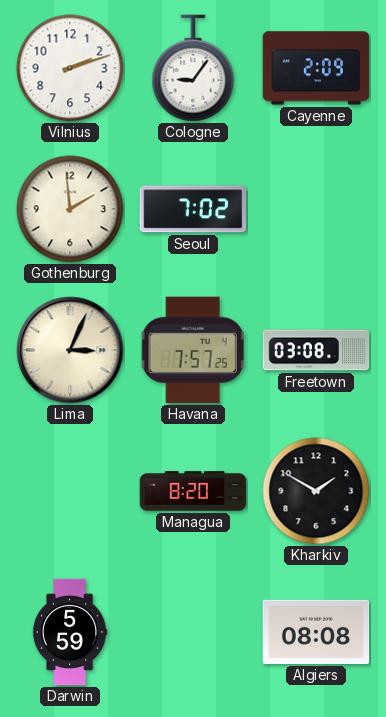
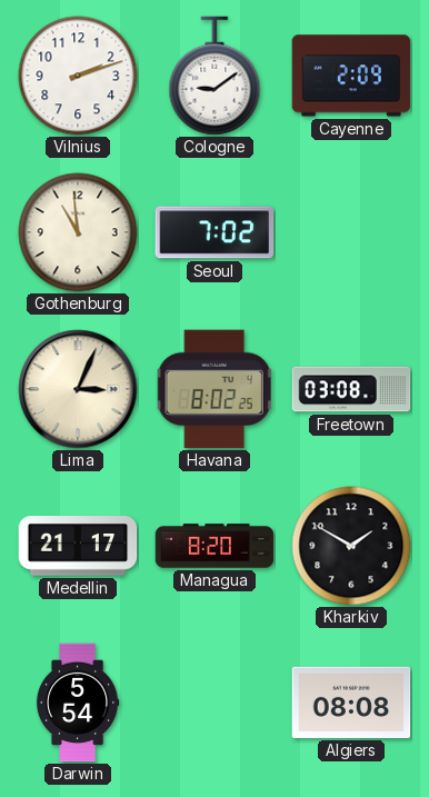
Cologne: 9:06 -> 9:09 (214, 76)
Gothenburg: 1:59 -> 10:59 (78, 232)
Havana: 7:57 -> 8:02 (214, 389)
Medellin: none -> 21:17 (78, 546)
Darwin: 5:59 -> 5:54 (78, 703)
